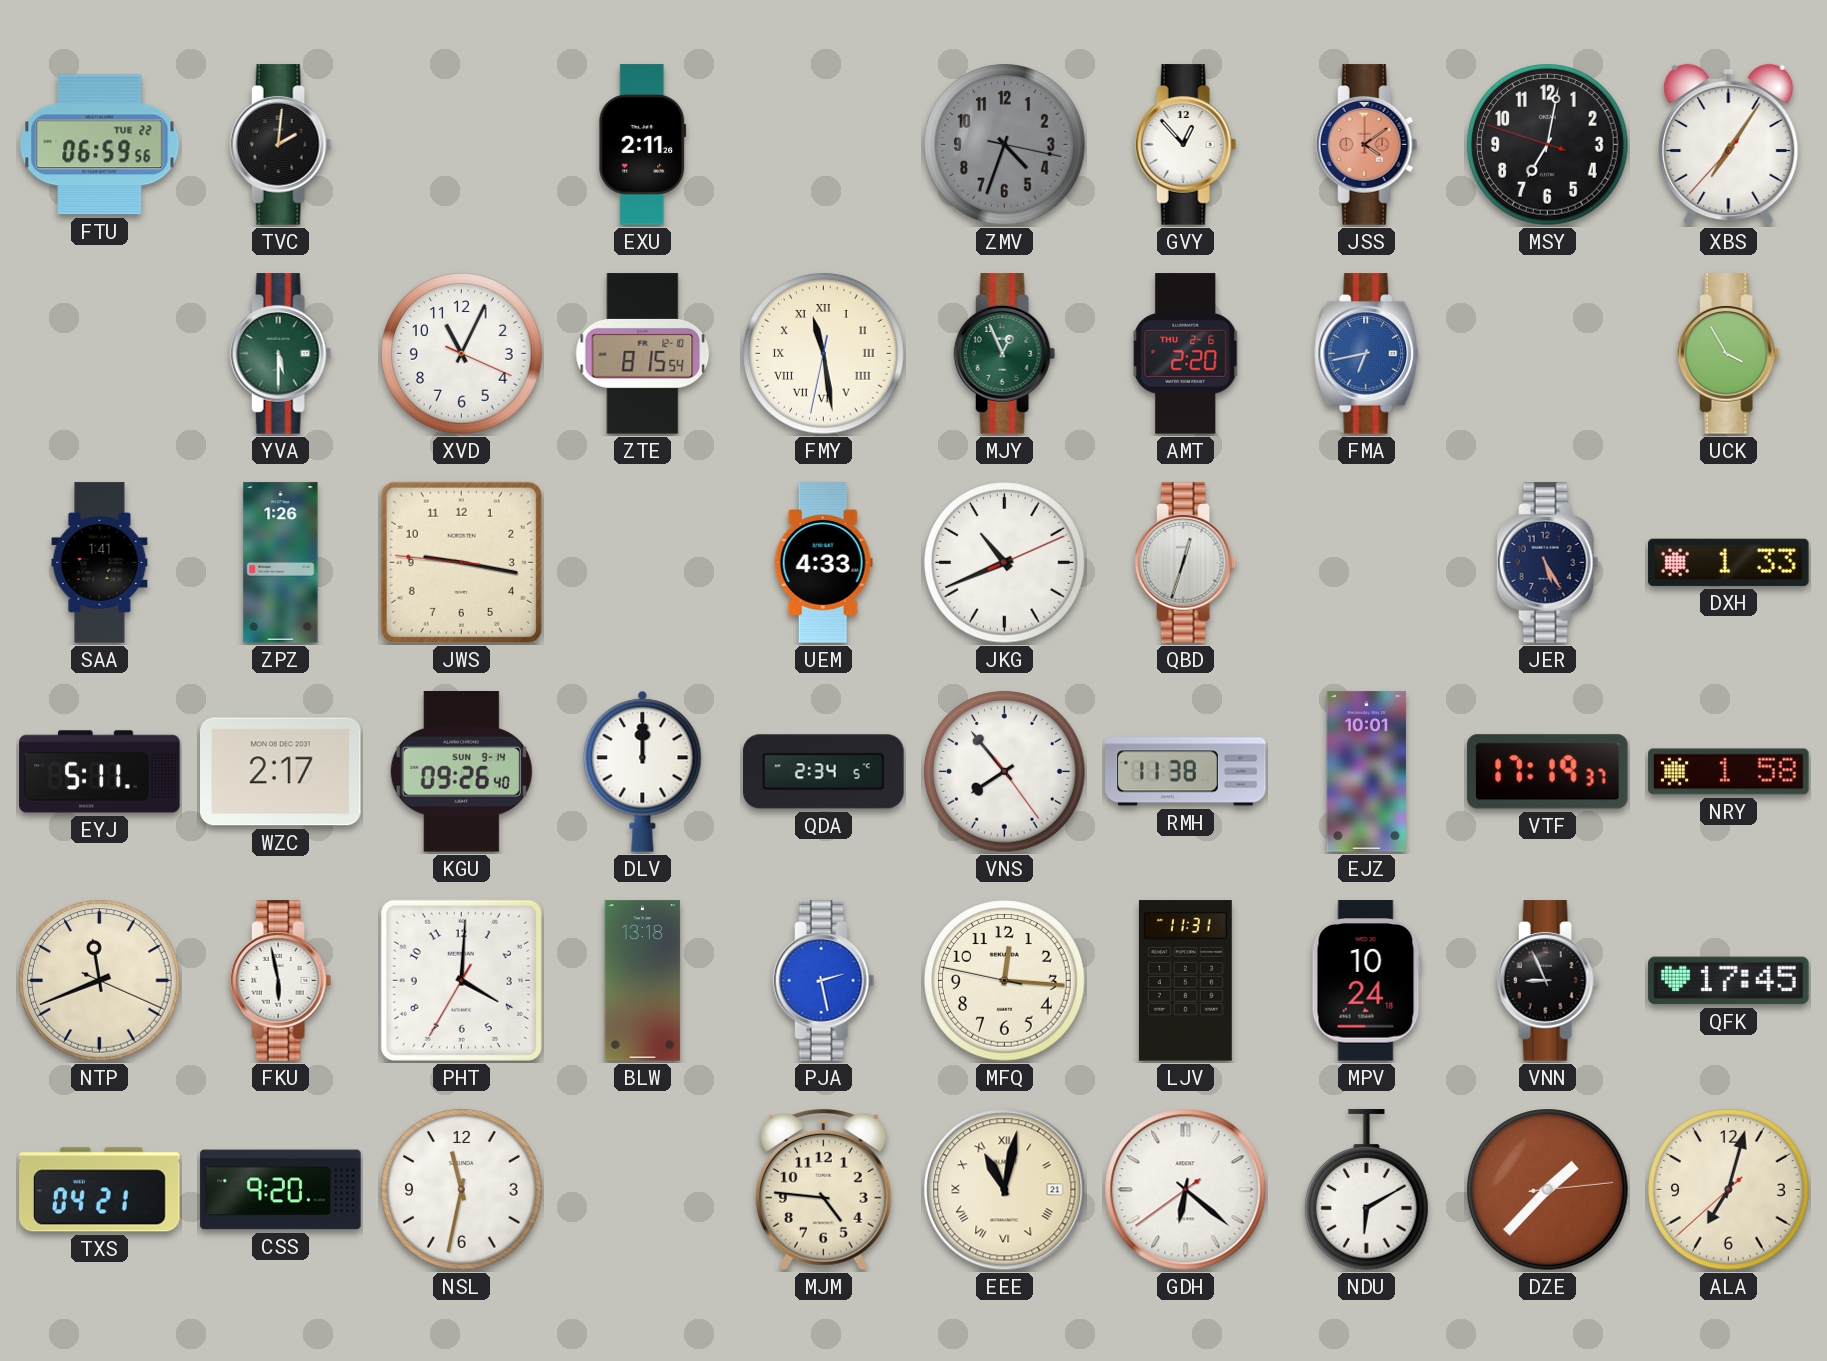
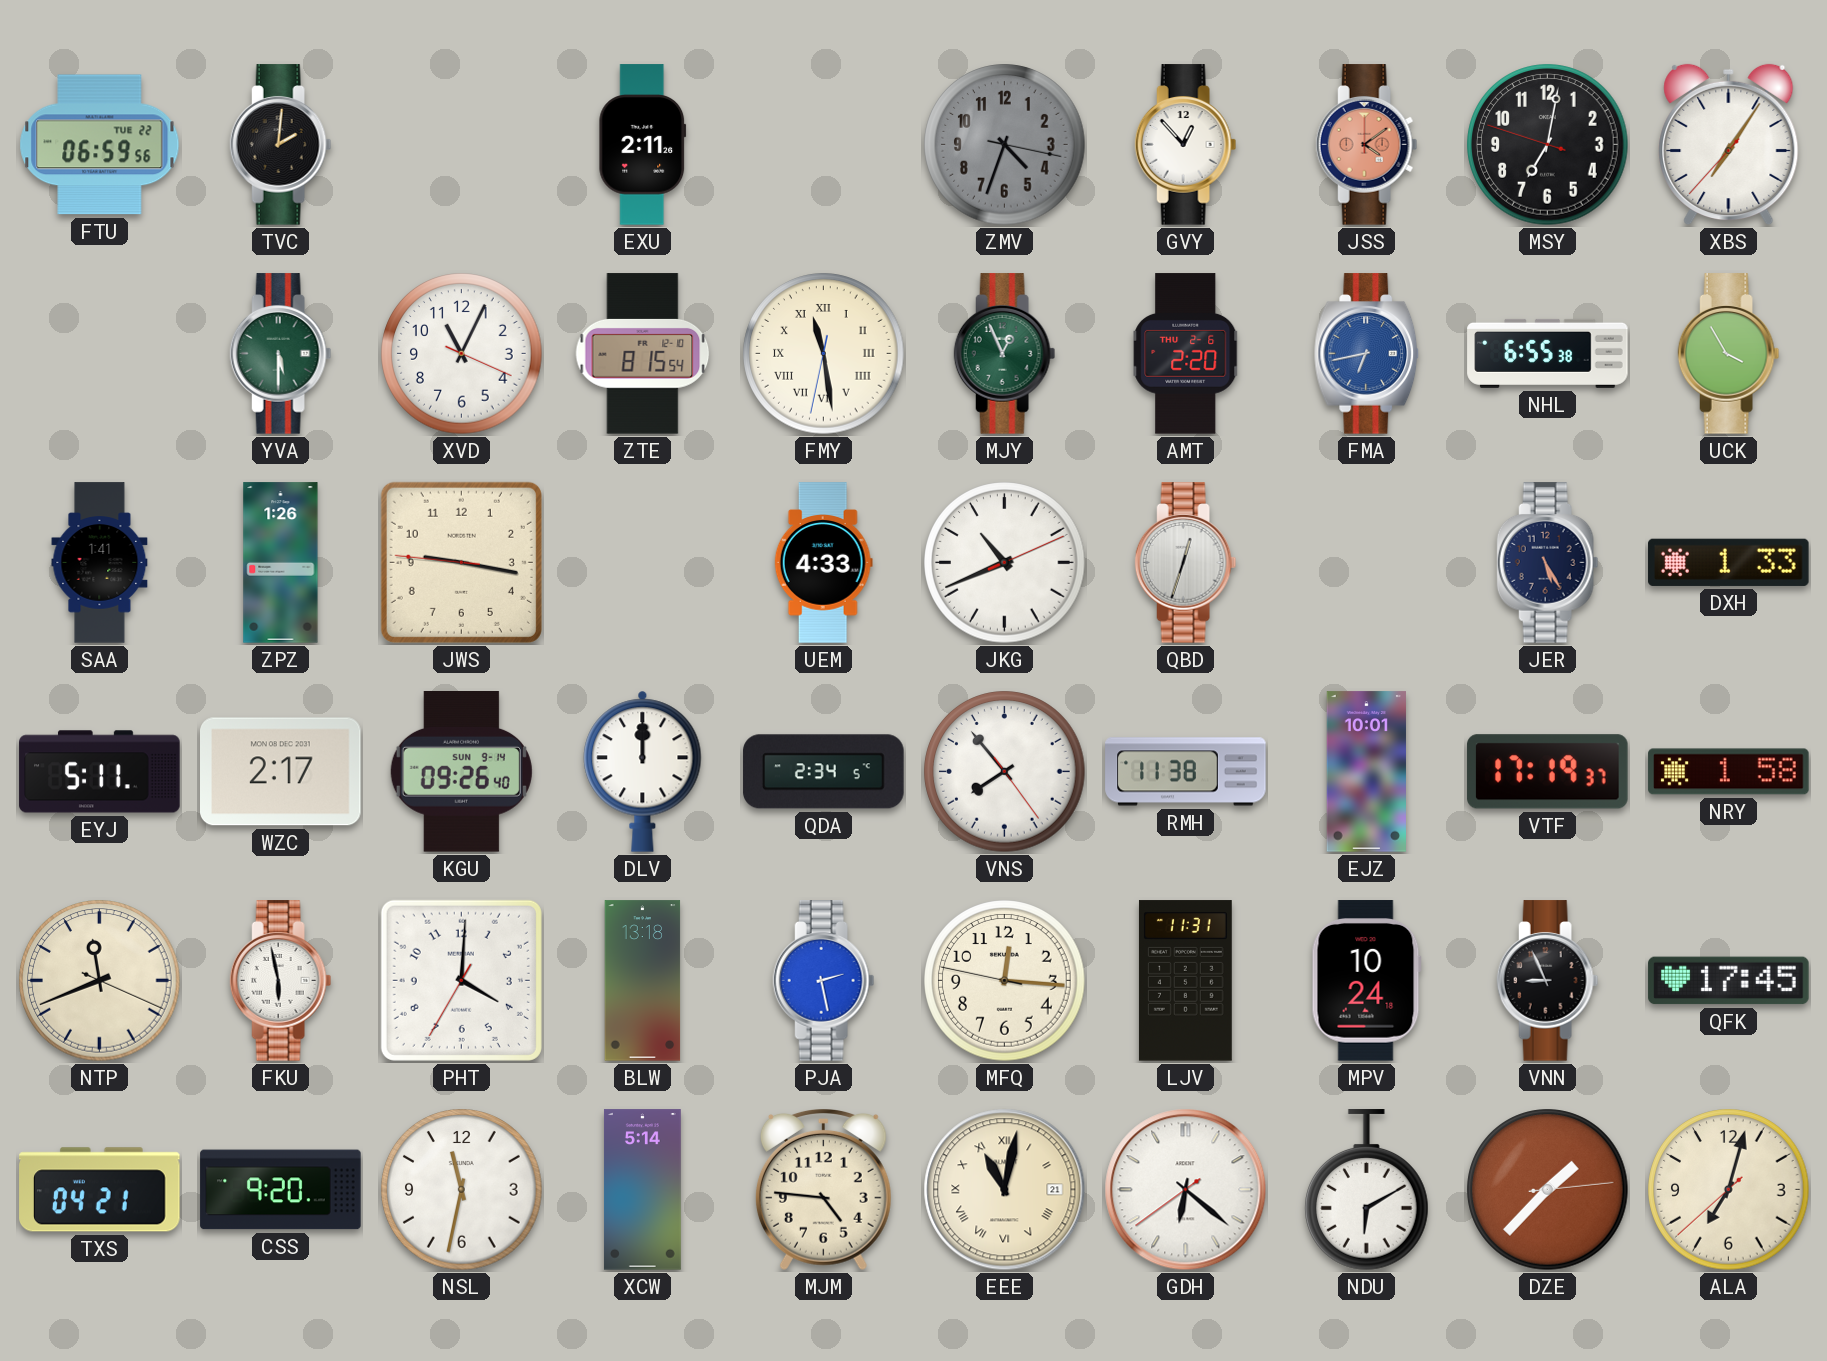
NHL: none -> 6:55 (1548, 353)
XCW: none -> 5:14 (642, 1190)
